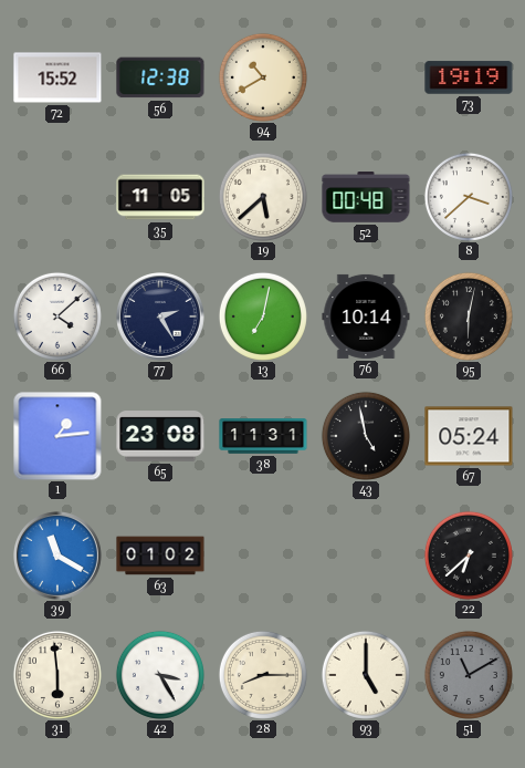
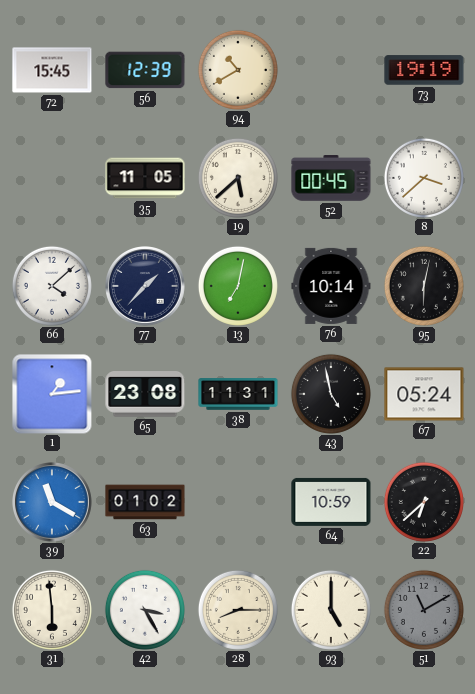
72: 15:52 -> 15:45 (52, 70)
56: 12:38 -> 12:39 (145, 70)
52: 00:48 -> 00:45 (331, 178)
77: 2:25 -> 1:37 (146, 287)
64: none -> 10:59 (331, 502)
